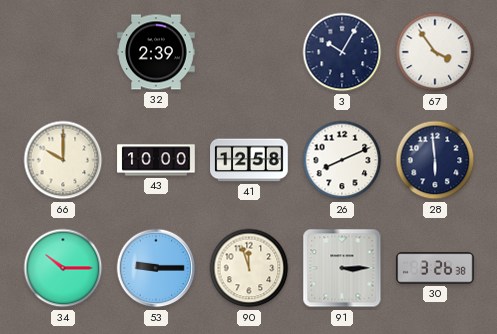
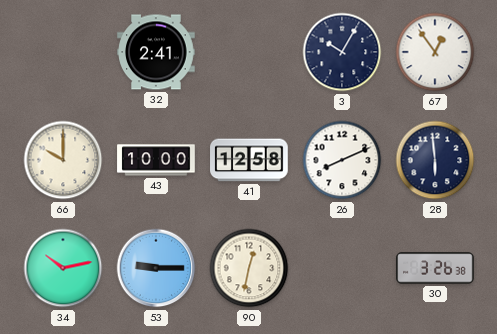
32: 2:39 -> 2:41 (156, 52)
67: 3:54 -> 12:54 (435, 52)
34: 10:15 -> 10:13 (63, 268)
90: 11:57 -> 12:32 (249, 268)
91: 3:15 -> none (342, 268)
